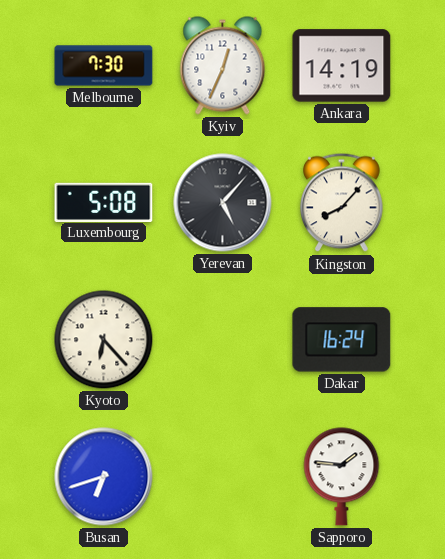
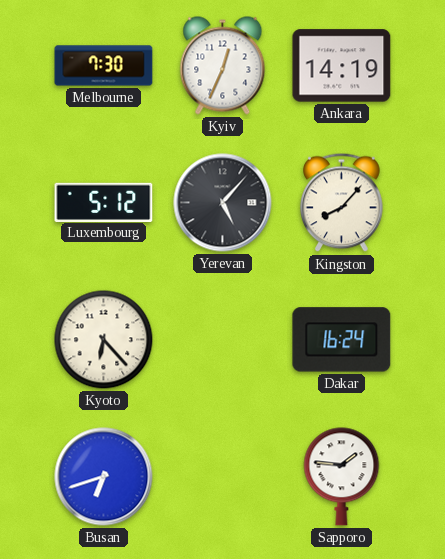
Luxembourg: 5:08 -> 5:12 (104, 202)
